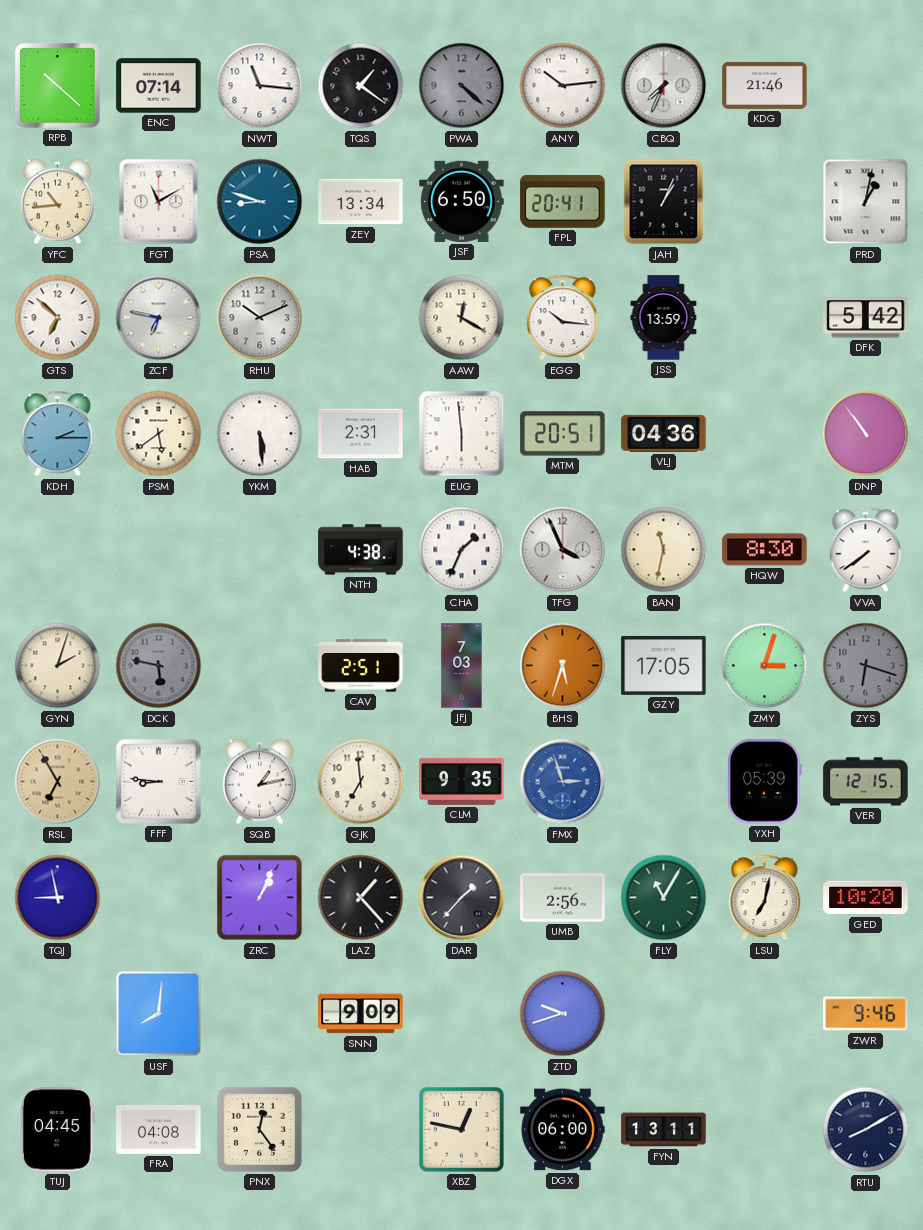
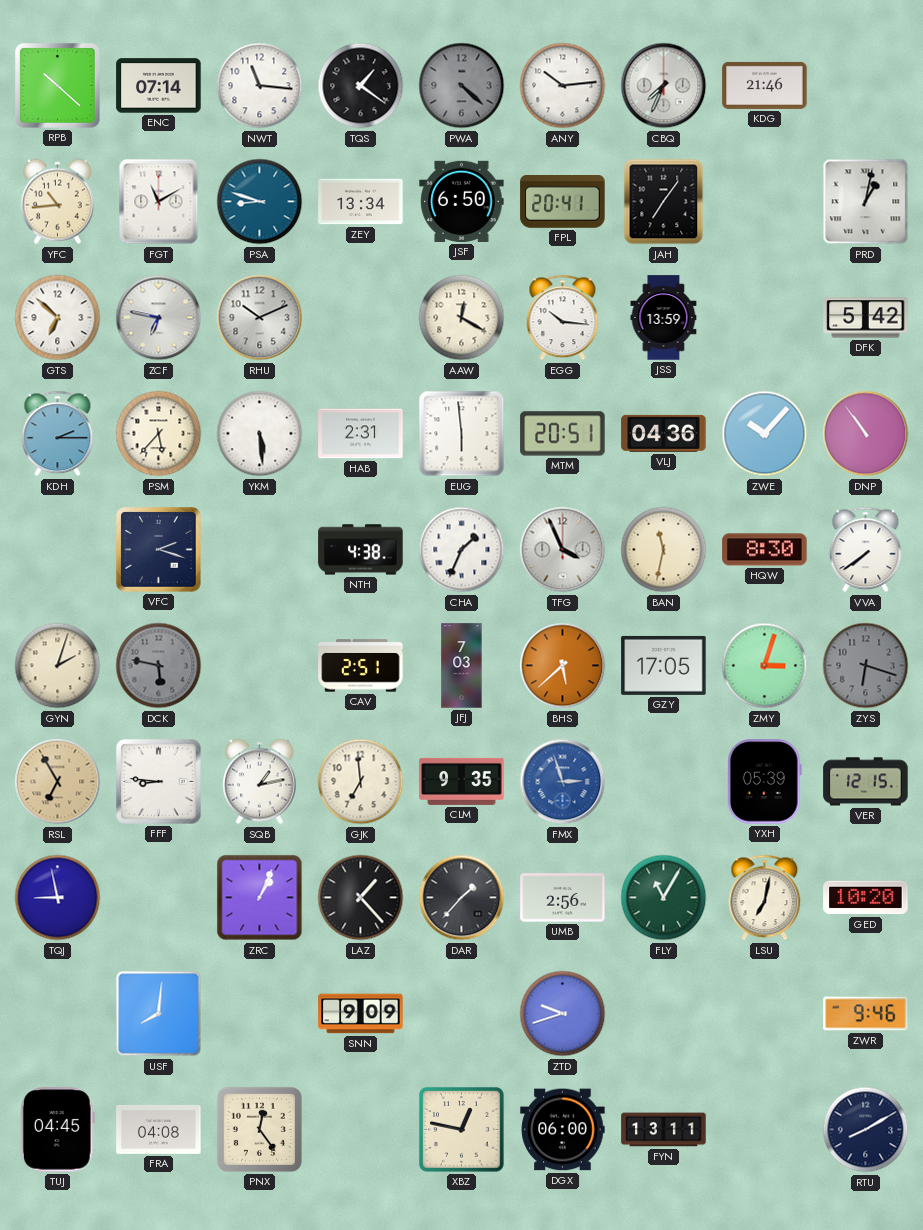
JAH: 1:04 -> 7:06 (664, 202)
PSM: 5:39 -> 5:37 (159, 434)
ZWE: none -> 10:07 (765, 434)
VFC: none -> 2:18 (159, 550)
BHS: 5:33 -> 5:38 (563, 666)
